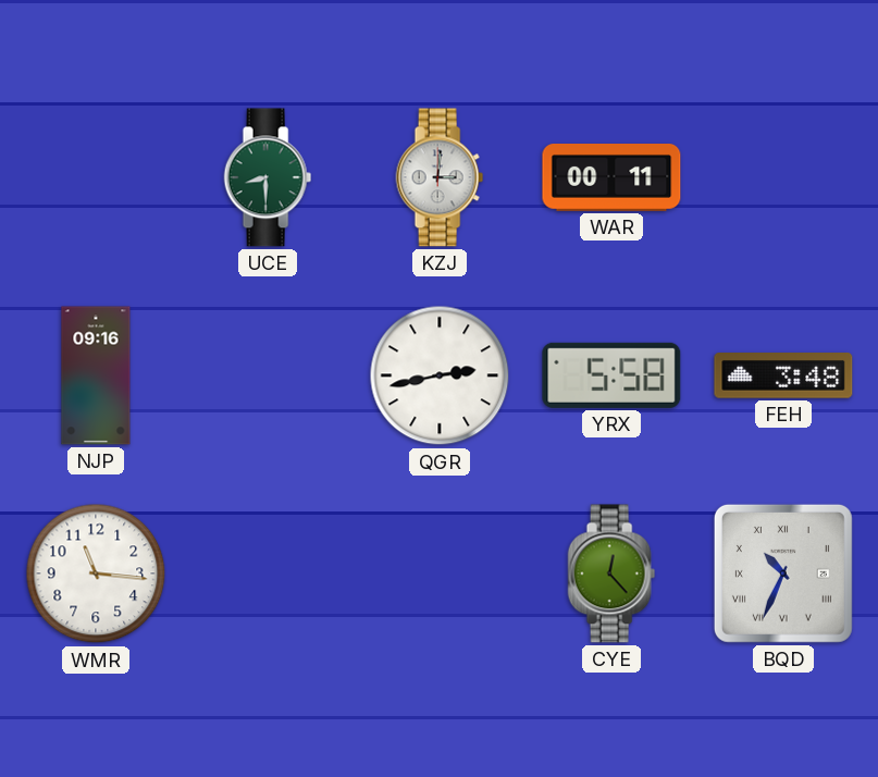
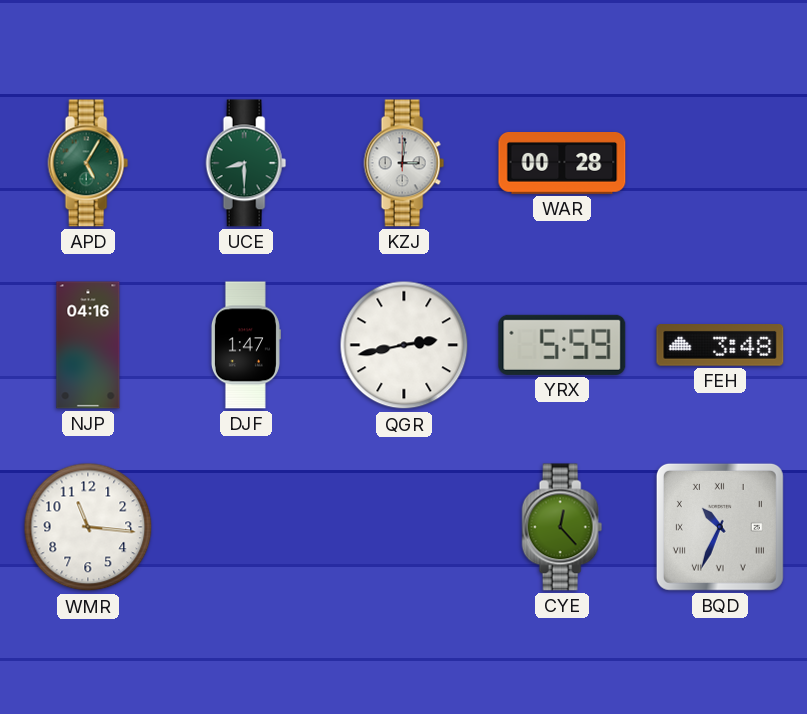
APD: none -> 5:05 (88, 163)
WAR: 00:11 -> 00:28 (562, 164)
NJP: 09:16 -> 04:16 (88, 345)
DJF: none -> 1:47 (245, 345)
YRX: 5:58 -> 5:59 (562, 345)
